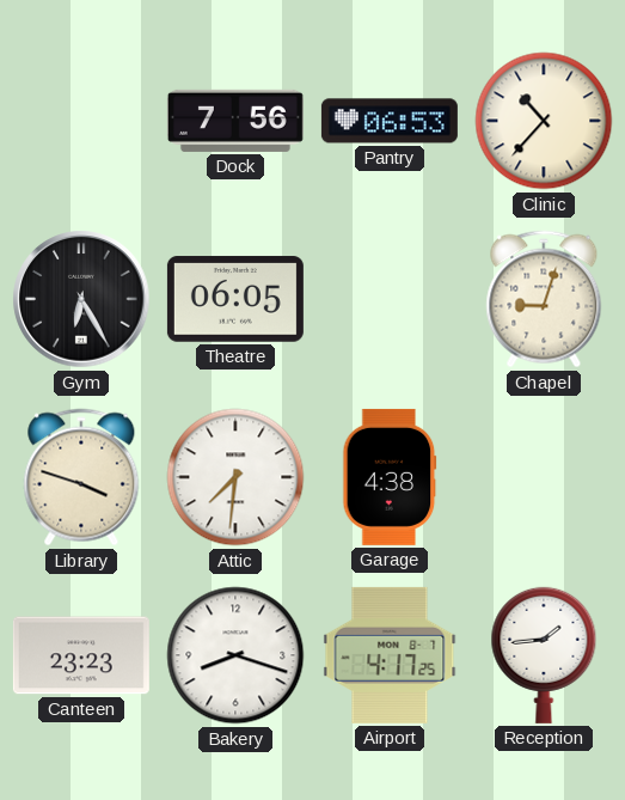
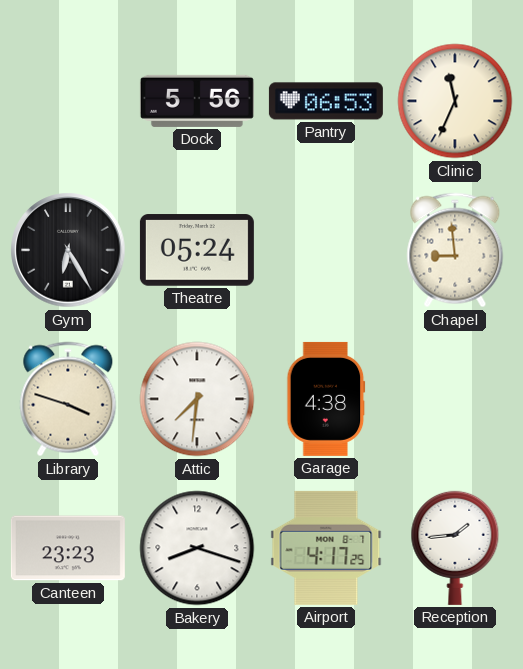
Dock: 7:56 -> 5:56 (197, 101)
Clinic: 10:37 -> 11:34 (455, 101)
Theatre: 06:05 -> 05:24 (197, 250)
Chapel: 9:03 -> 8:59 (455, 250)
